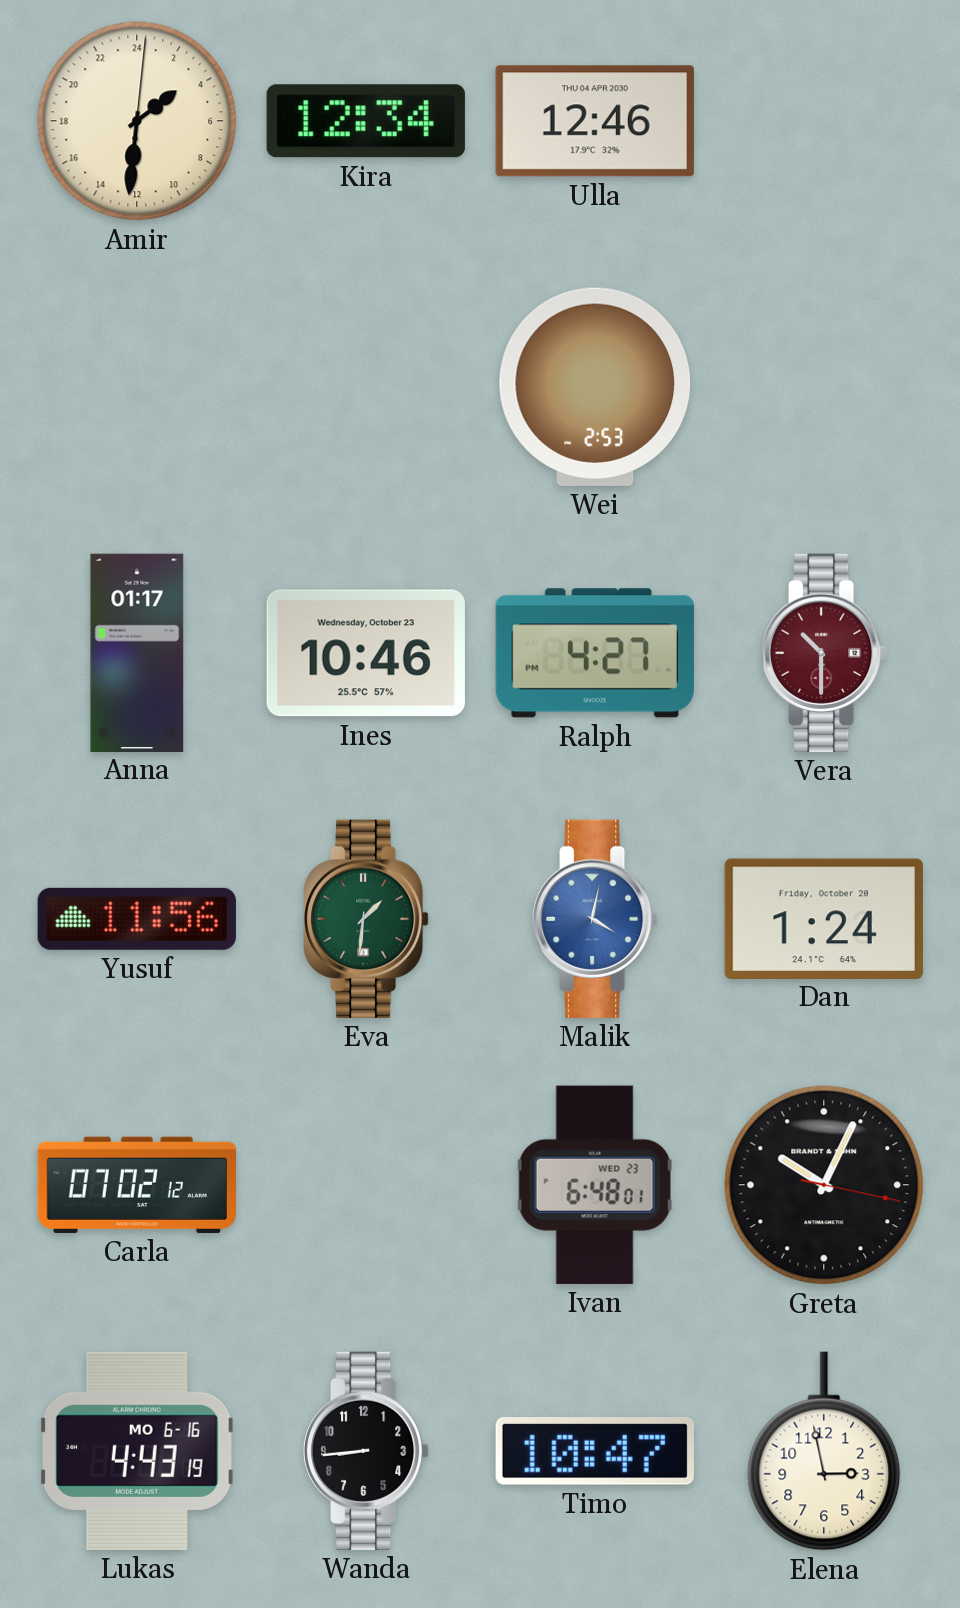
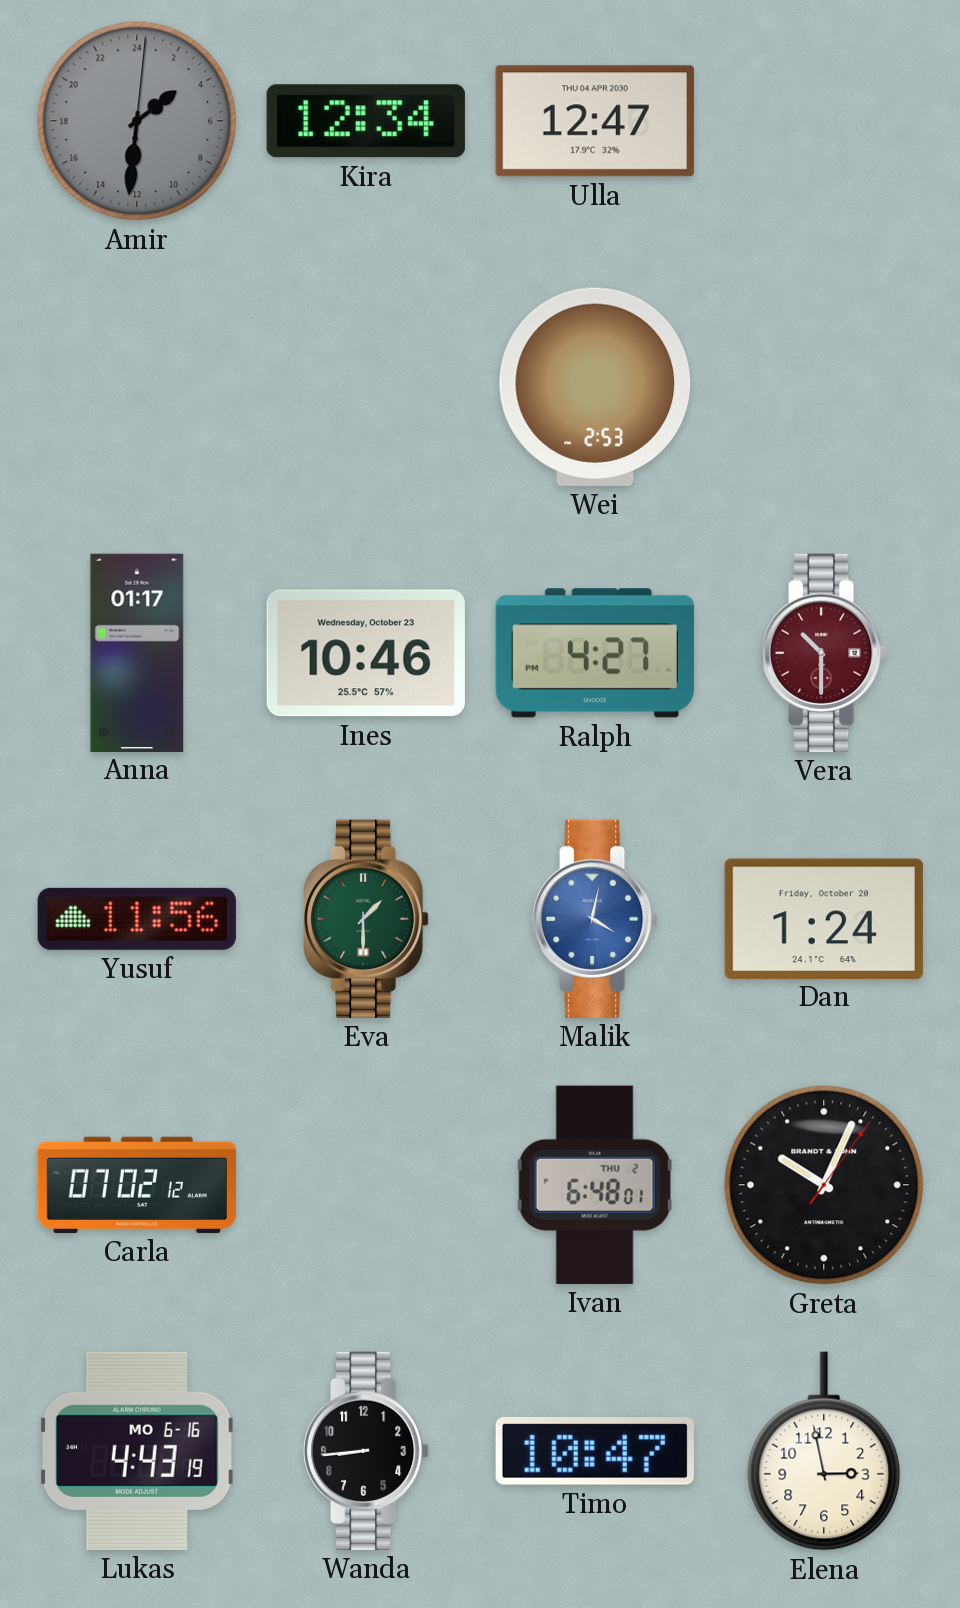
Amir dial: cream -> grey (137, 121)
Ulla: 12:46 -> 12:47 (595, 121)
Eva: 1:31 -> 1:30 (367, 919)
Ivan date: WED 23 -> THU 2 (595, 1185)
Greta: 10:04:17 -> 10:04:06 (824, 1185)
